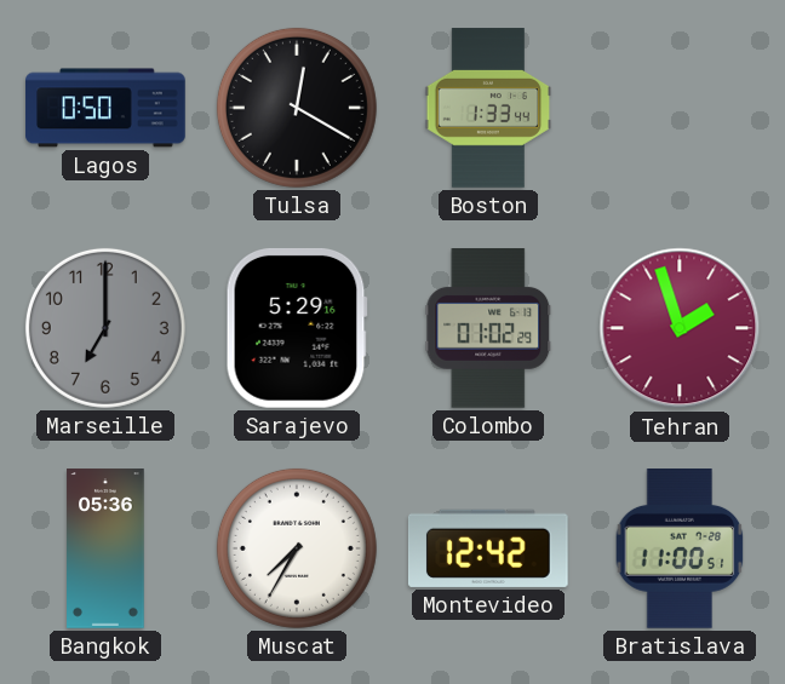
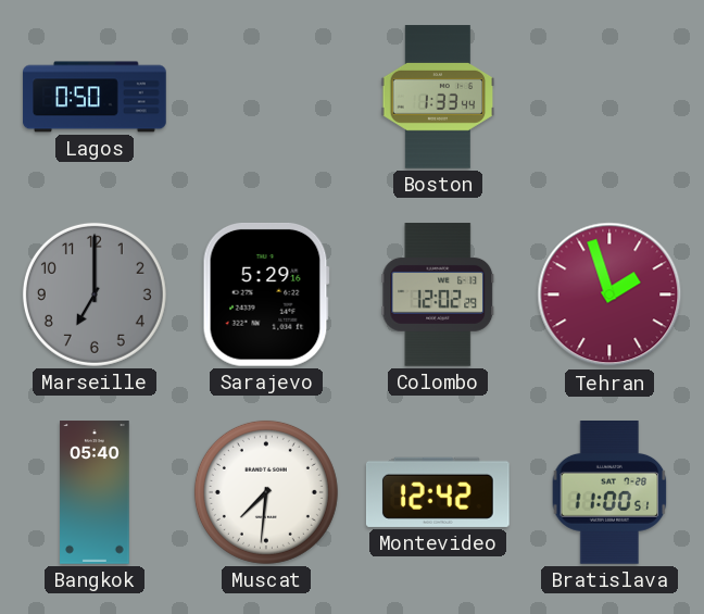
Tulsa: 12:20 -> none (297, 108)
Colombo: 01:02 -> 12:02 (438, 295)
Bangkok: 05:36 -> 05:40 (95, 492)
Muscat: 7:35 -> 7:31 (266, 492)
